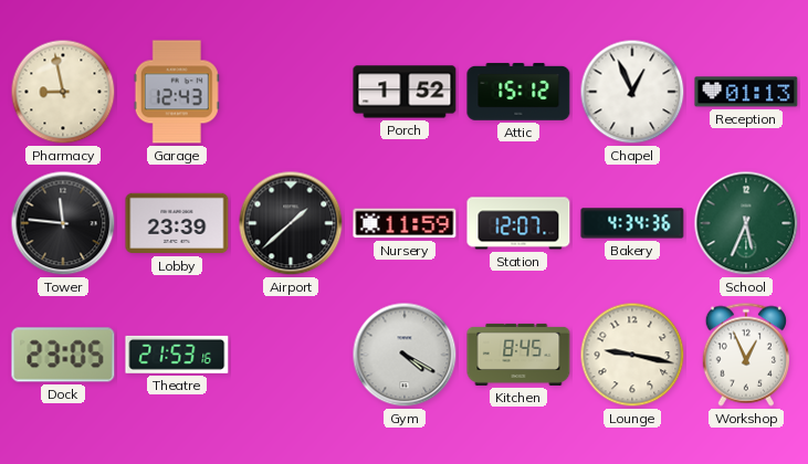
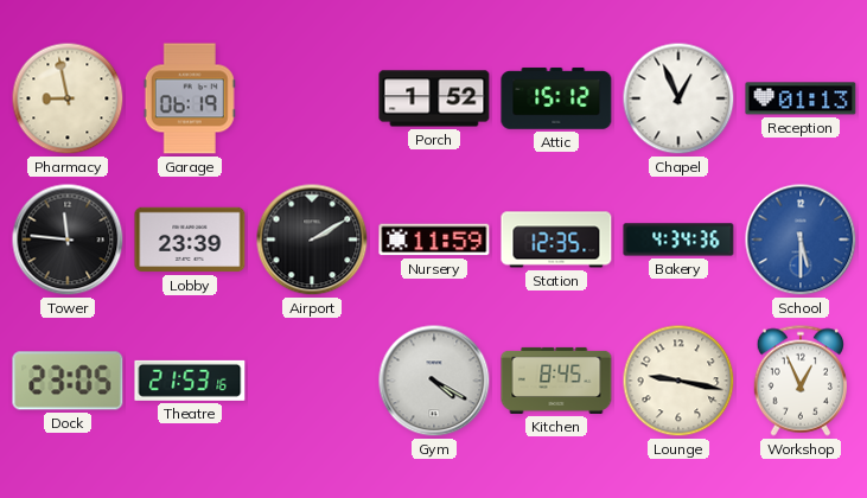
Garage: 12:43 -> 06:19 (190, 98)
Airport: 1:38 -> 2:10 (312, 240)
Station: 12:07 -> 12:35 (556, 240)
School: 5:34 -> 5:30 (801, 240)
School dial: green -> blue (801, 240)
